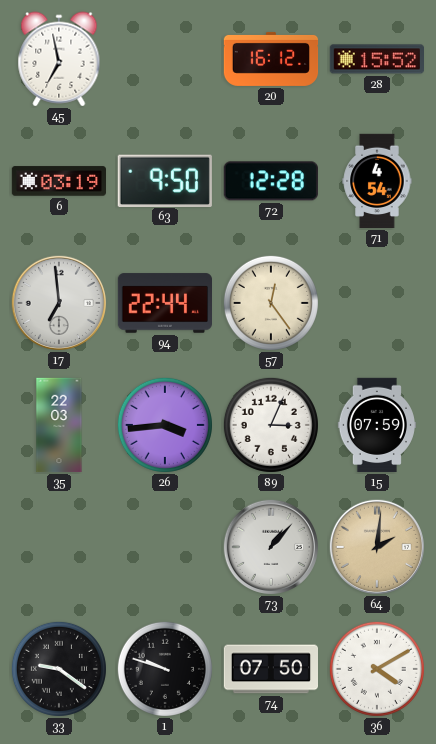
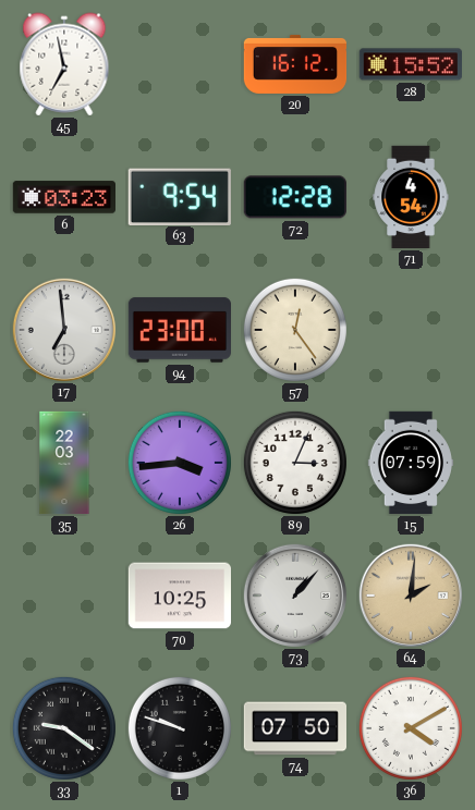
6: 03:19 -> 03:23 (63, 197)
63: 9:50 -> 9:54 (180, 196)
94: 22:44 -> 23:00 (179, 330)
70: none -> 10:25 (179, 596)
